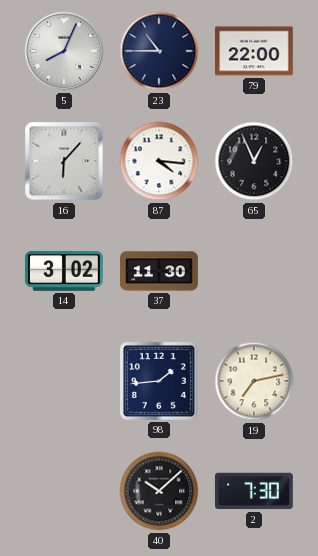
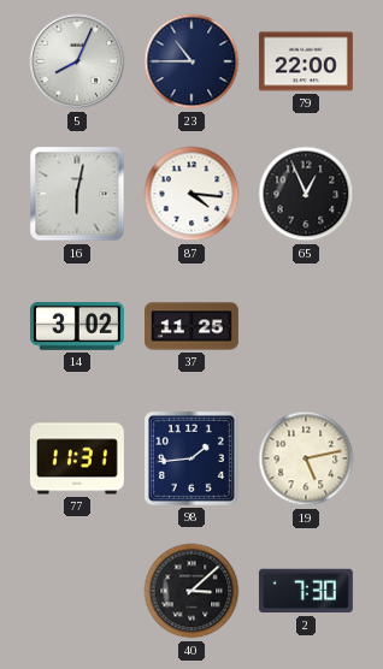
16: 6:07 -> 6:02 (77, 194)
37: 11:30 -> 11:25 (193, 326)
77: none -> 11:31 (77, 458)
19: 7:13 -> 5:13 (306, 458)
40: 10:08 -> 3:08 (191, 591)
